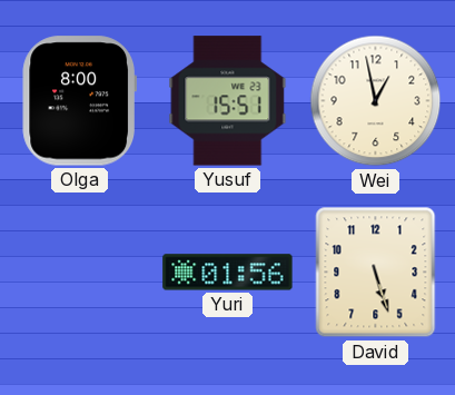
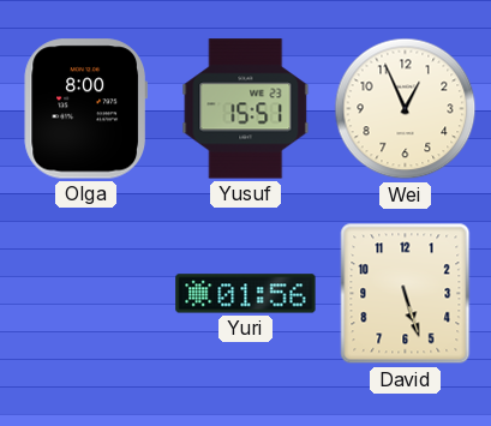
Wei: 12:58 -> 12:56 (406, 109)
